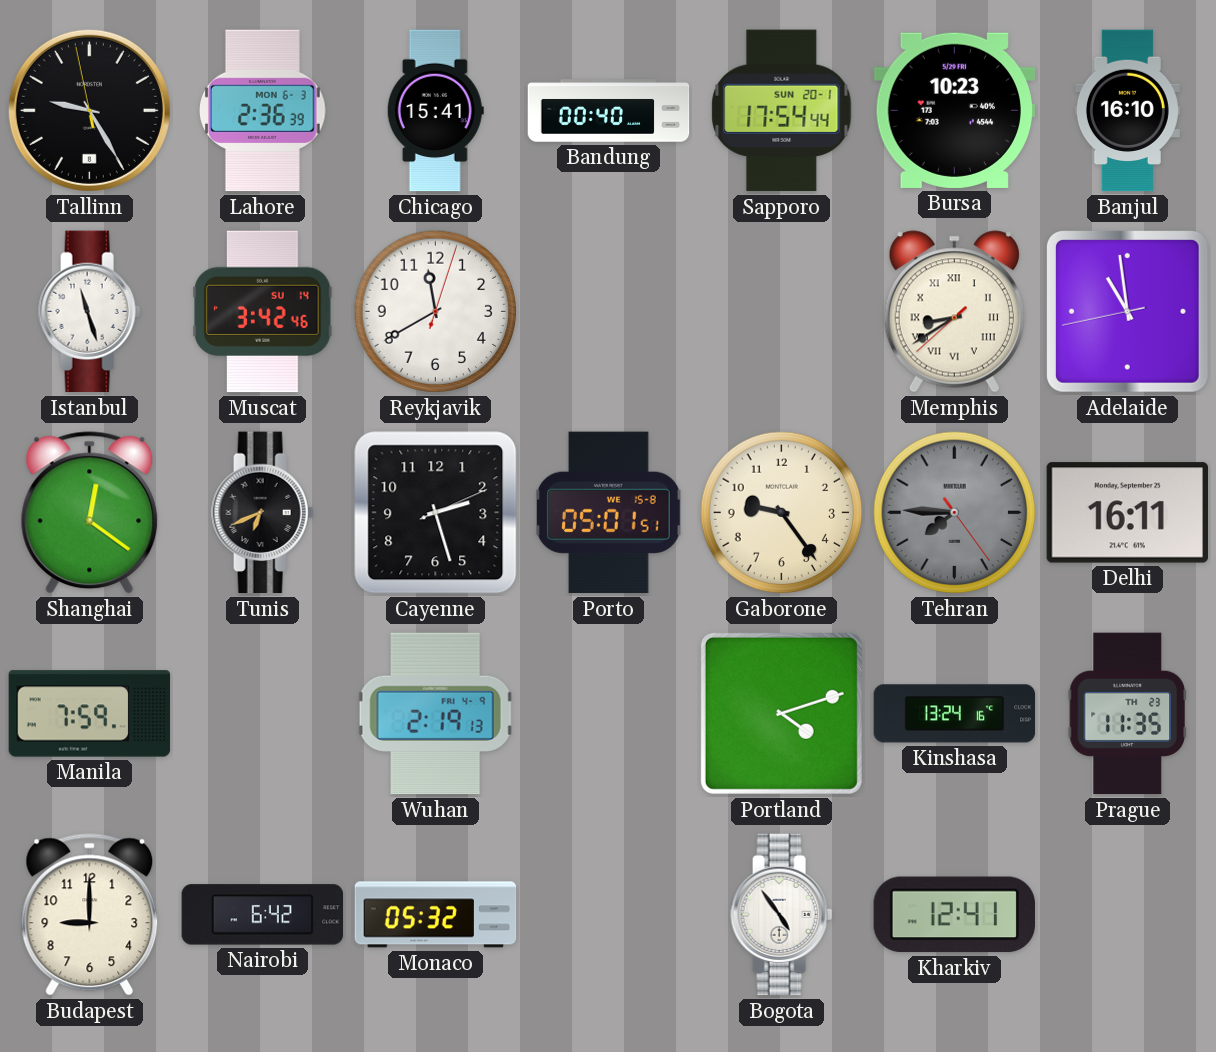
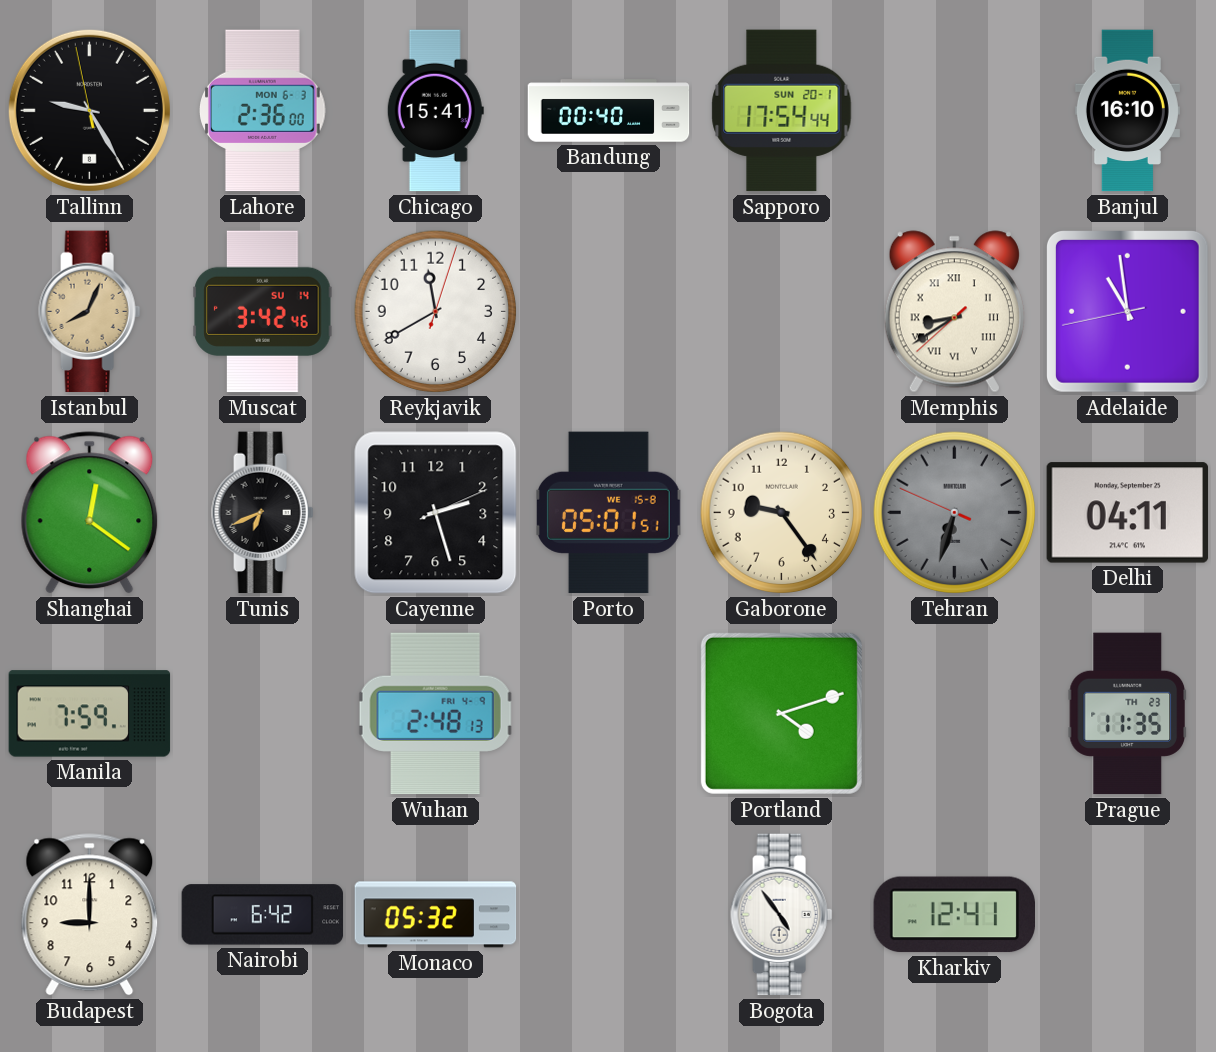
Lahore: 2:36:39 -> 2:36:00 (263, 111)
Bursa: 10:23 -> none (954, 110)
Istanbul: 11:27 -> 8:04 (90, 312)
Istanbul dial: white -> champagne (90, 312)
Tehran: 7:45 -> 6:32 (955, 513)
Delhi: 16:11 -> 04:11 (1128, 513)
Wuhan: 2:19 -> 2:48 (435, 714)
Kinshasa: 13:24 -> none (955, 714)
